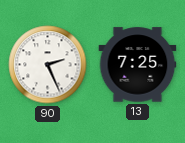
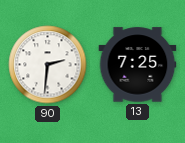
90: 2:26 -> 2:31 (48, 65)
